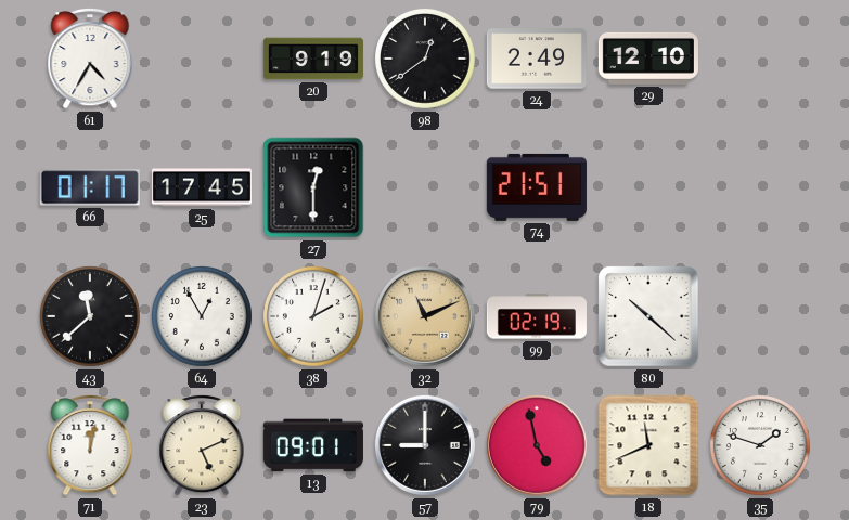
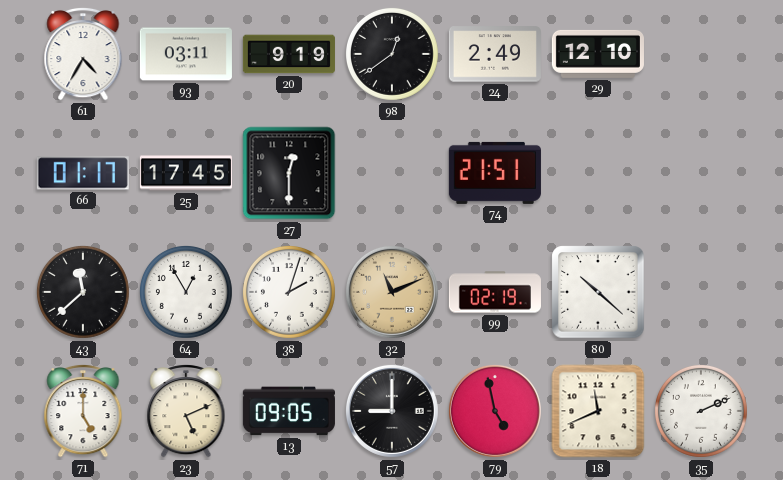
93: none -> 03:11 (186, 54)
71: 12:02 -> 5:00 (83, 411)
13: 09:01 -> 09:05 (289, 411)
35: 1:48 -> 2:11 (701, 411)
